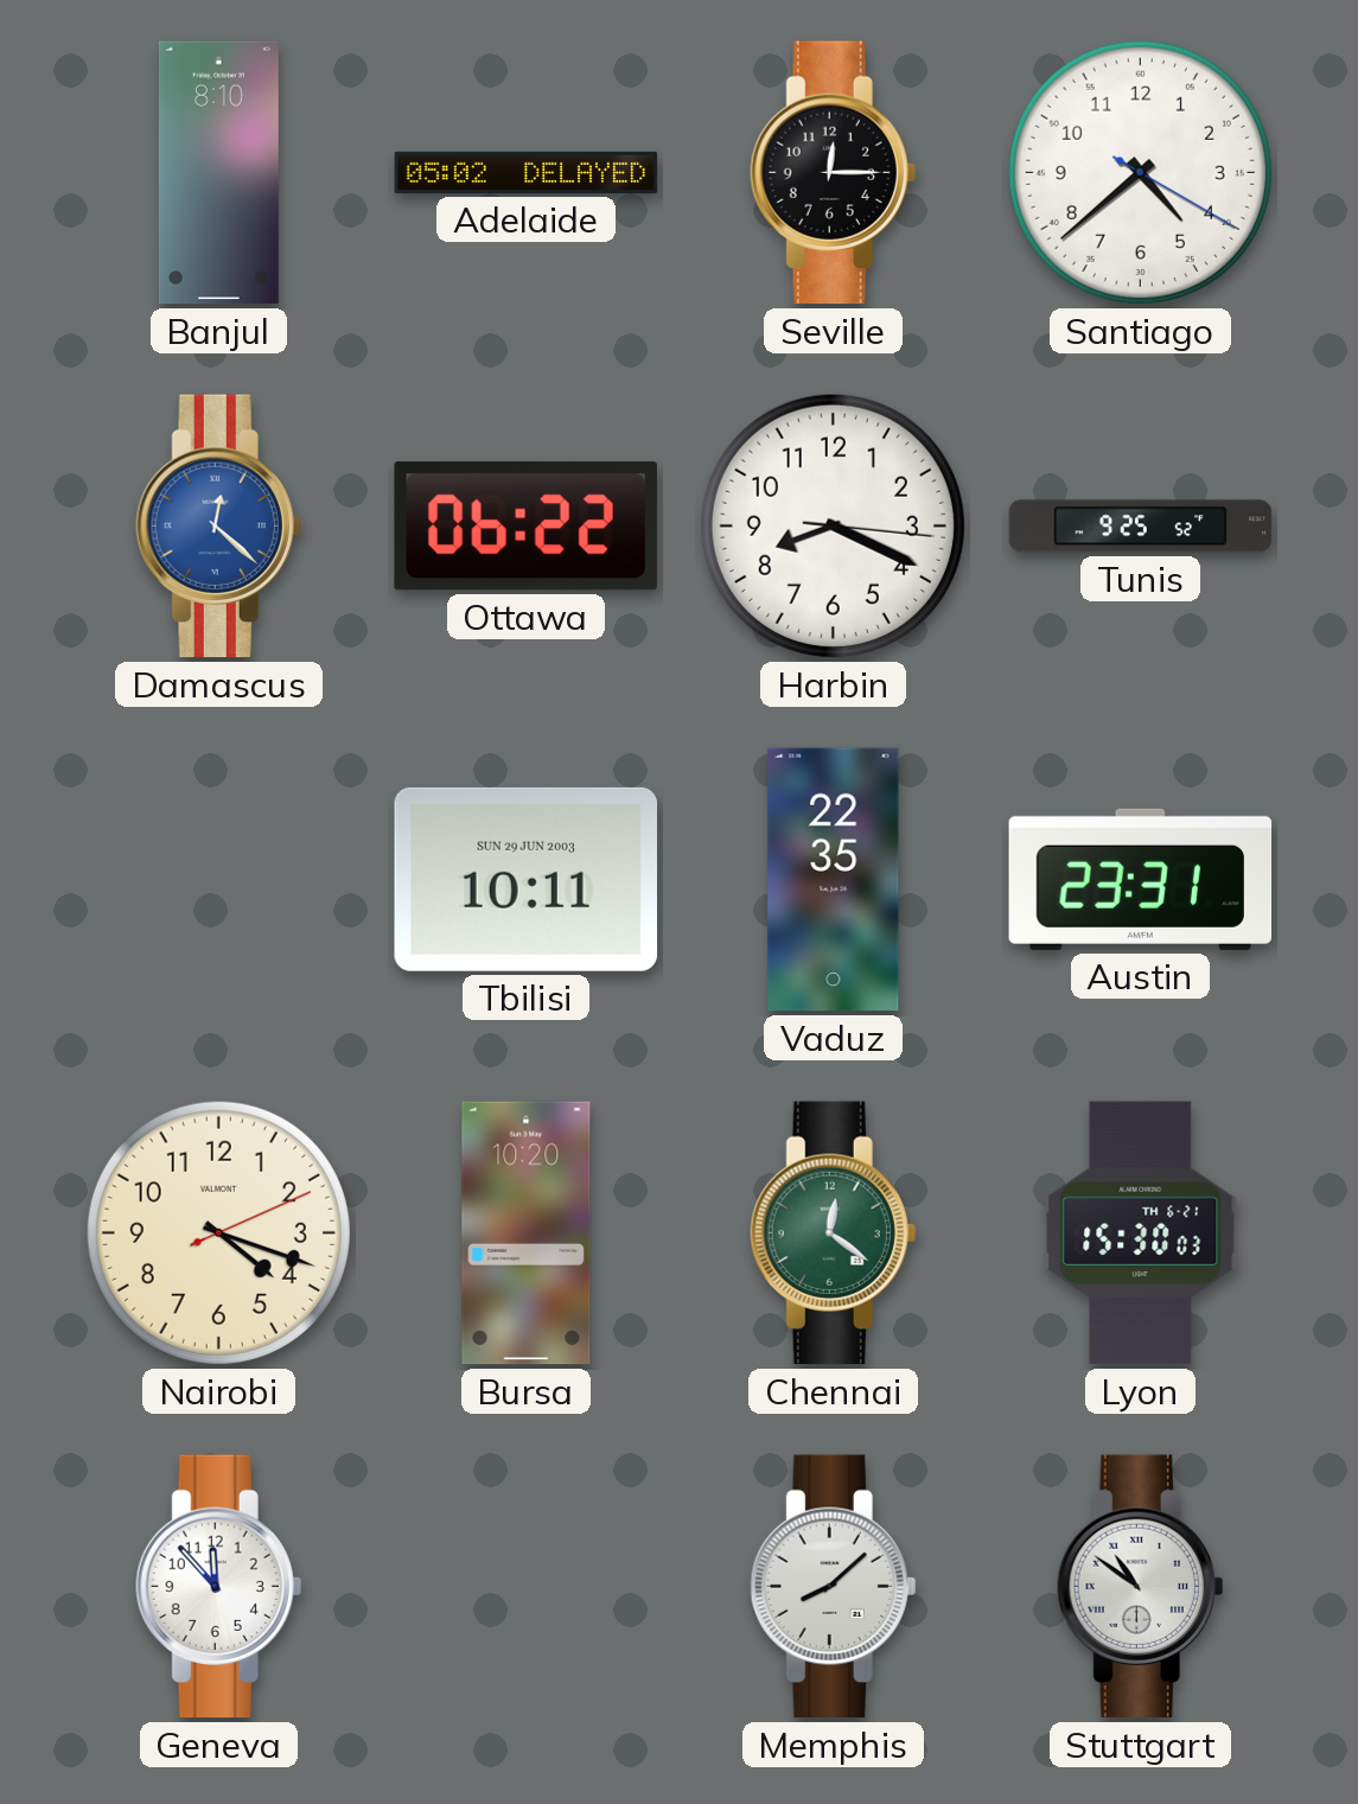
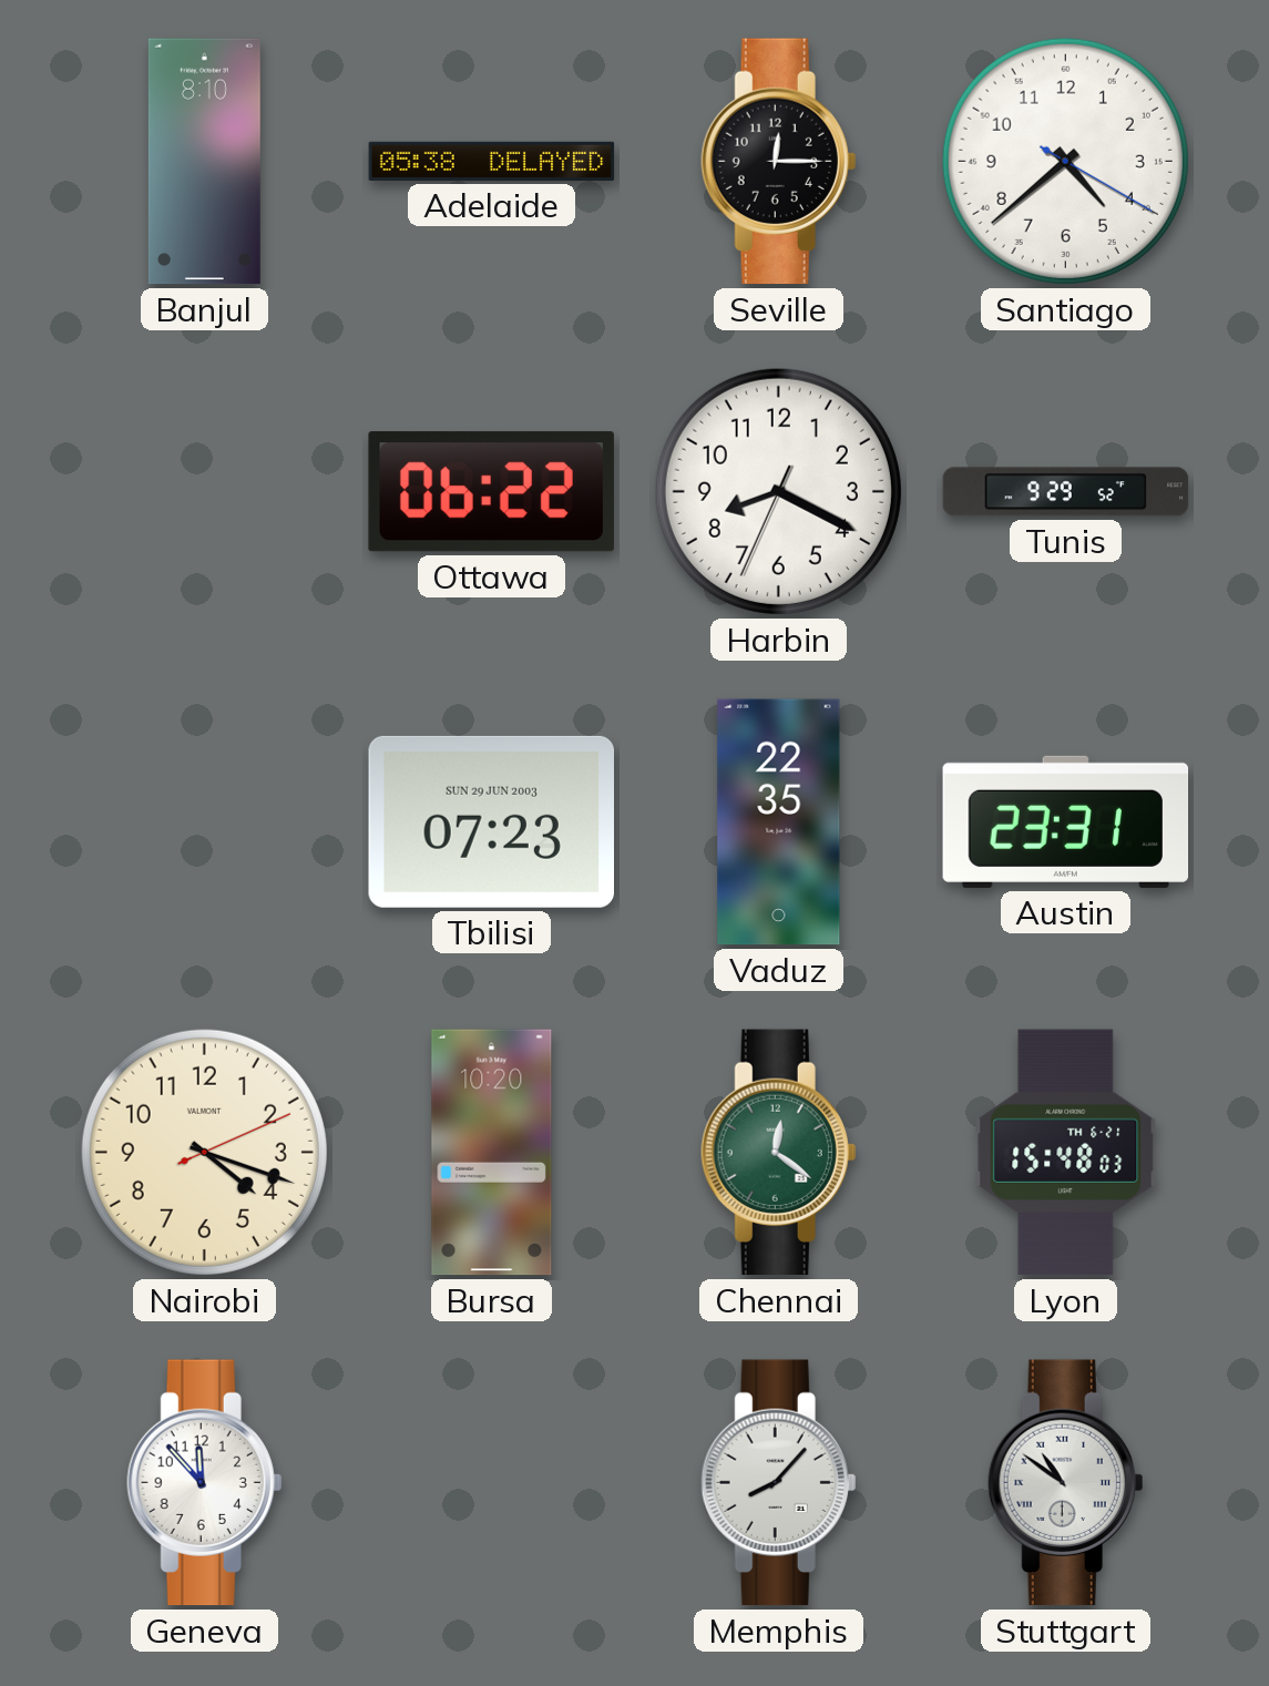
Adelaide: 05:02 -> 05:38 (492, 161)
Damascus: 12:22 -> none (219, 527)
Harbin: 8:19:16 -> 8:19:34 (778, 491)
Tunis: 9:25 -> 9:29 (1066, 492)
Tbilisi: 10:11 -> 07:23 (491, 821)
Lyon: 15:30 -> 15:48 (1066, 1153)
Memphis: 8:08 -> 8:07 (779, 1483)
